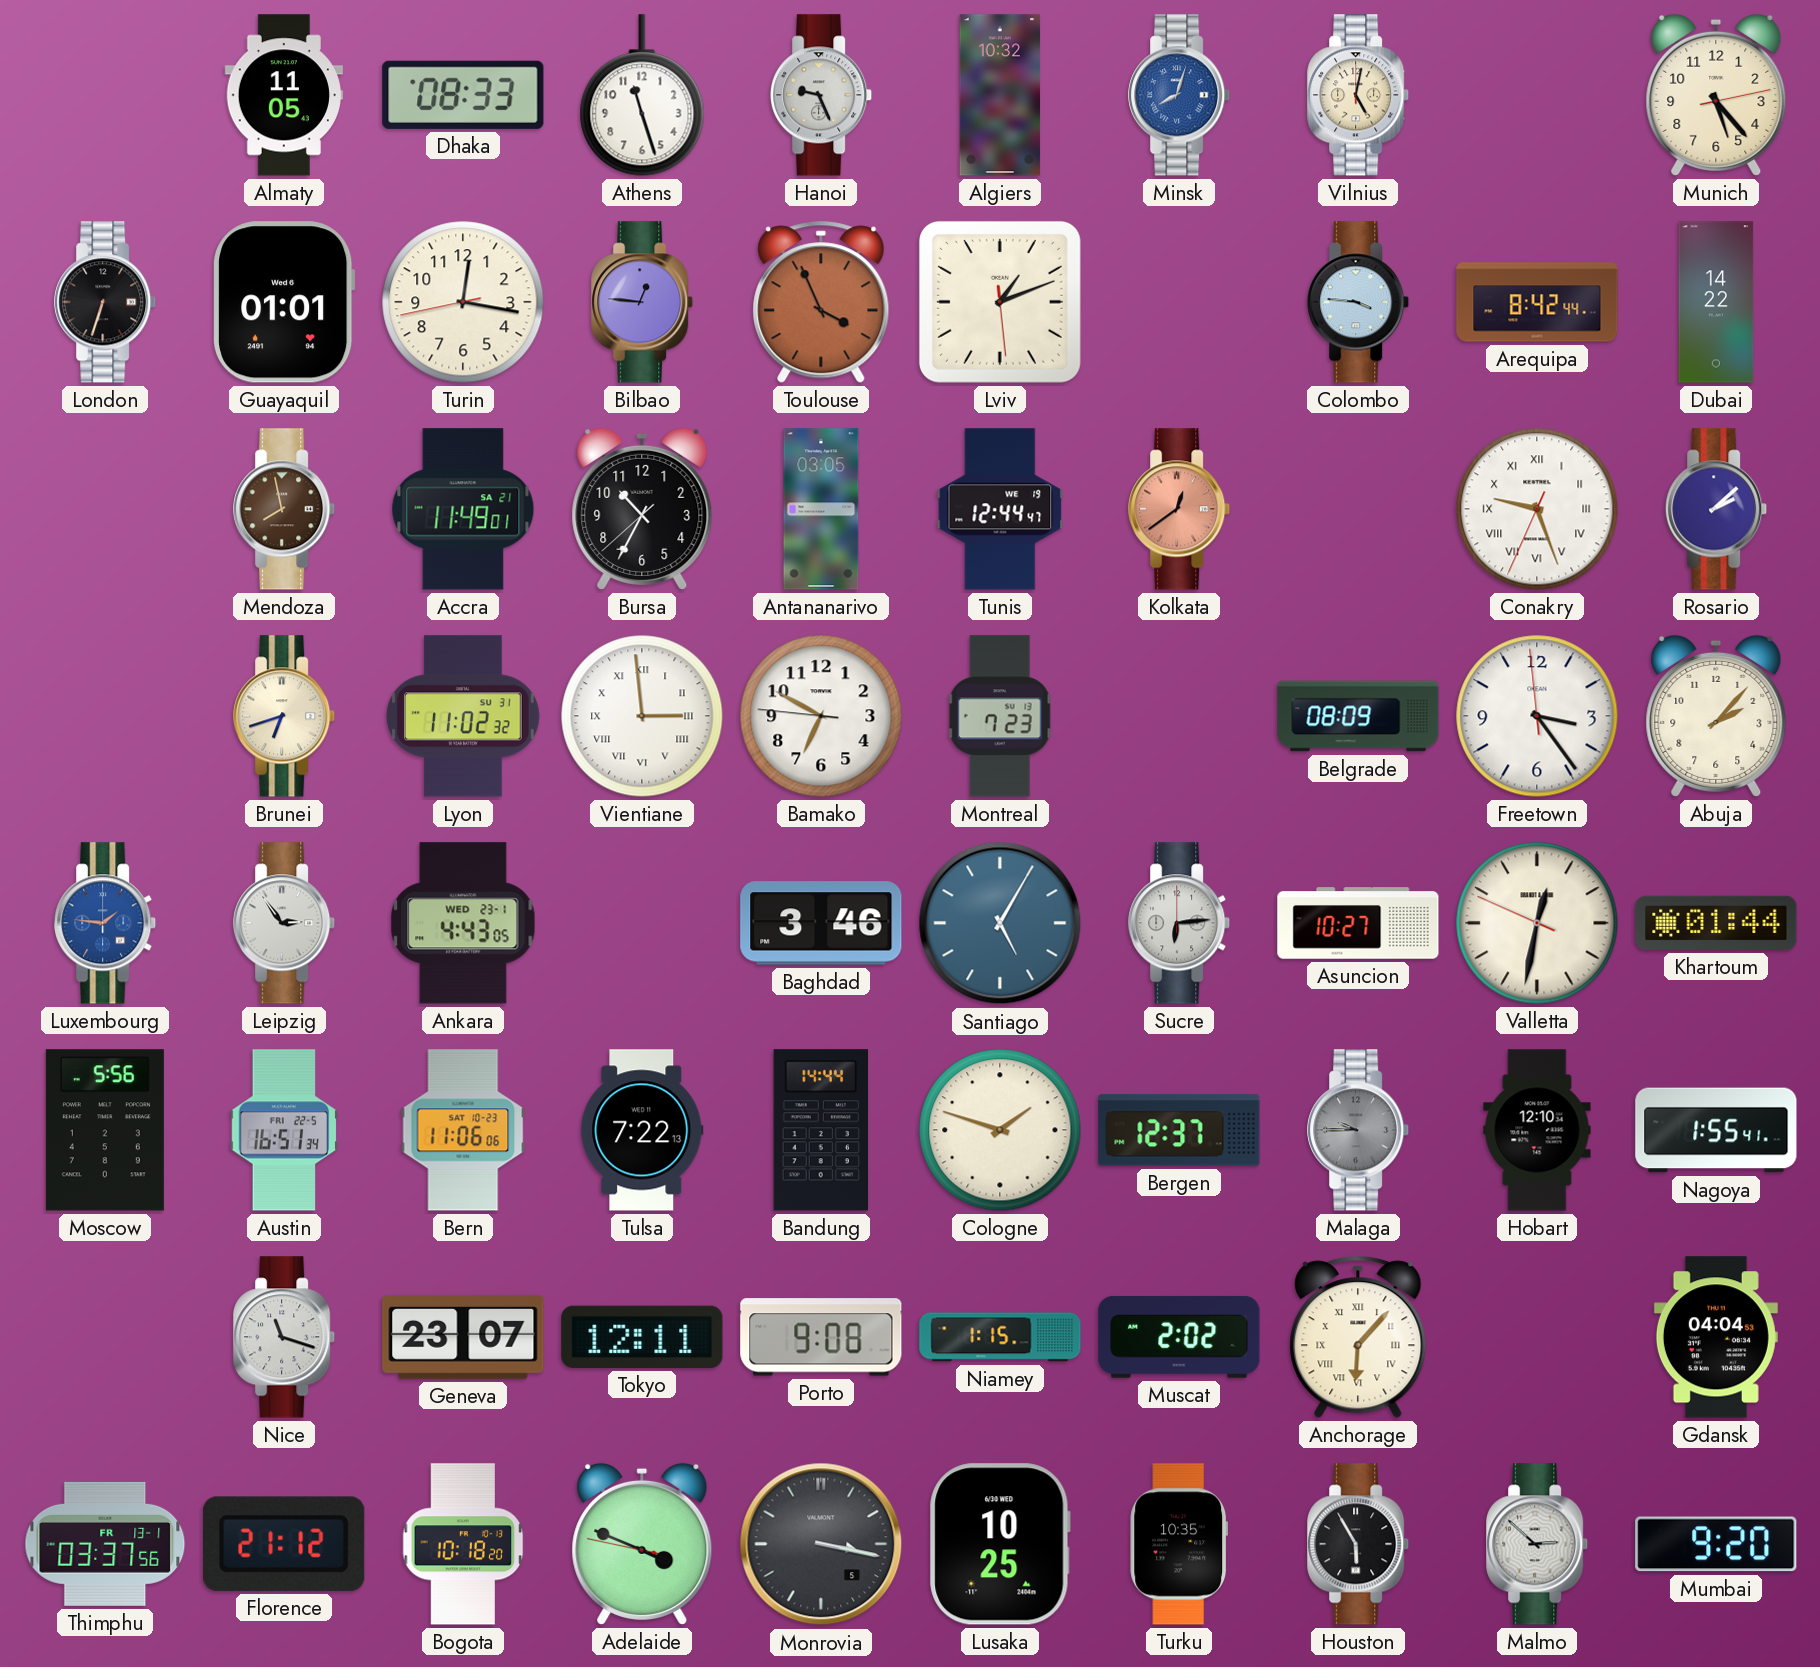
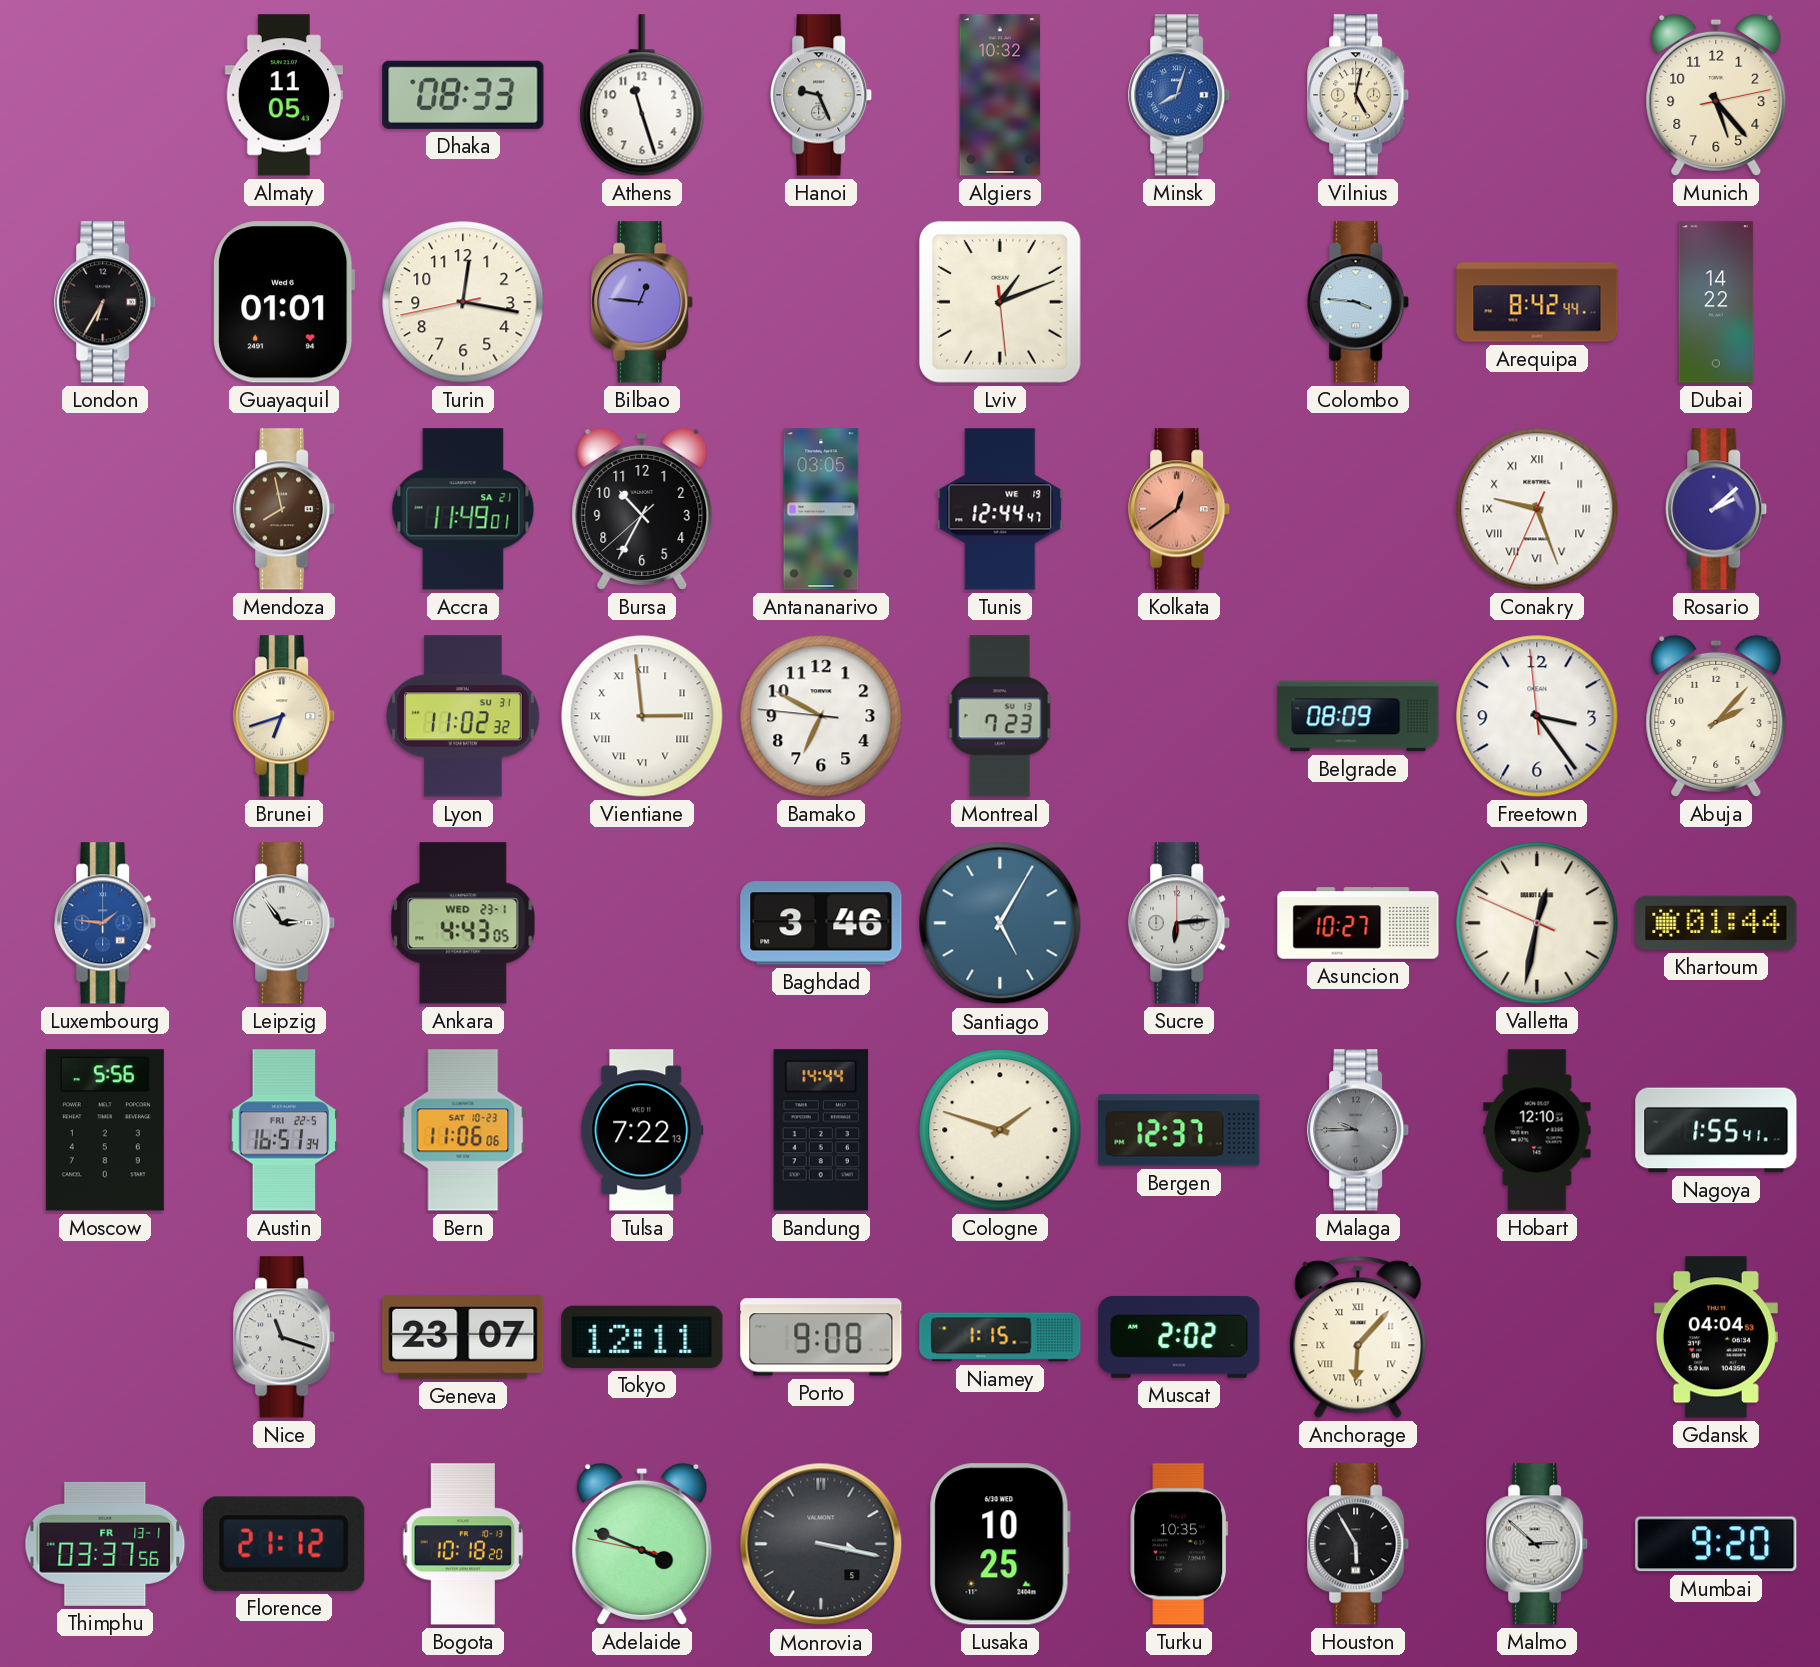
London: 6:33 -> 6:35 (106, 302)
Toulouse: 3:56 -> none (821, 302)
